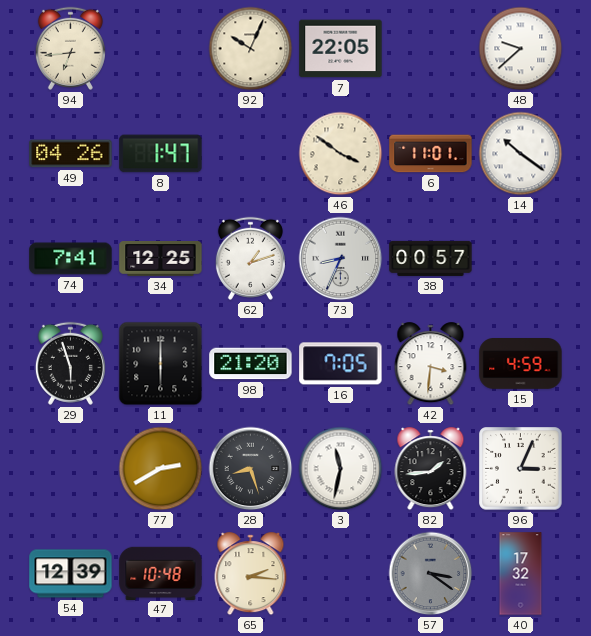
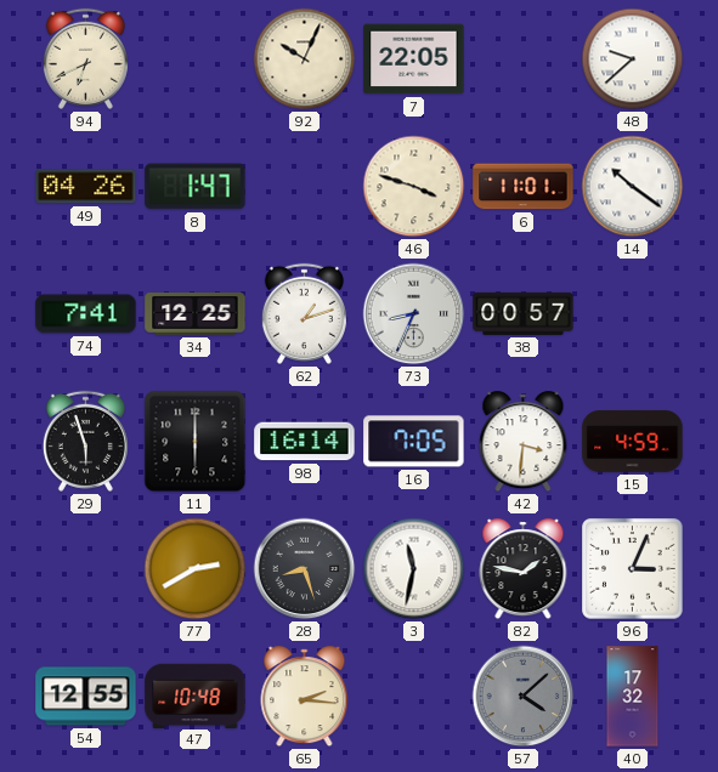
94: 6:44 -> 6:41 (85, 58)
46: 3:51 -> 3:48 (414, 187)
98: 21:20 -> 16:14 (305, 442)
82: 1:44 -> 1:47 (524, 569)
54: 12:39 -> 12:55 (86, 697)
57: 3:21 -> 4:08 (524, 697)
